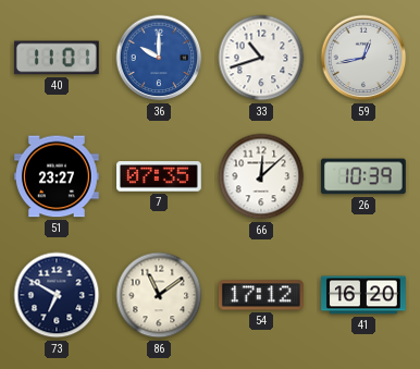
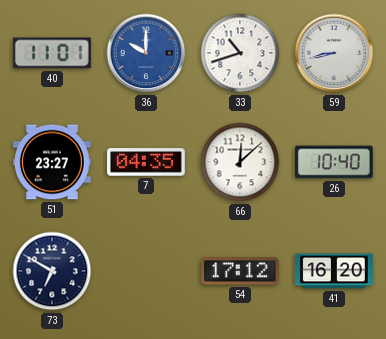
59: 12:43 -> 8:43 (334, 53)
7: 07:35 -> 04:35 (147, 162)
26: 10:39 -> 10:40 (334, 162)
86: 11:09 -> none (159, 295)
